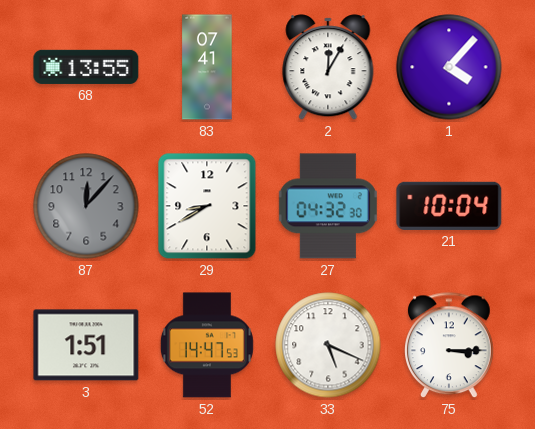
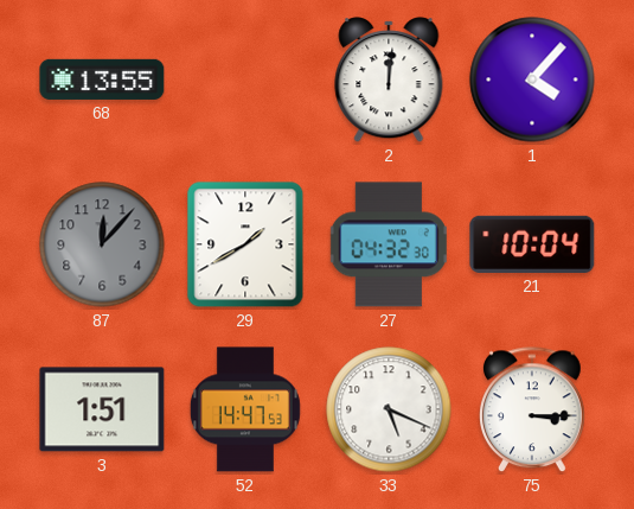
83: 07:41 -> none (207, 67)
2: 12:05 -> 12:01 (389, 79)
29: 8:40 -> 1:40 (245, 244)
